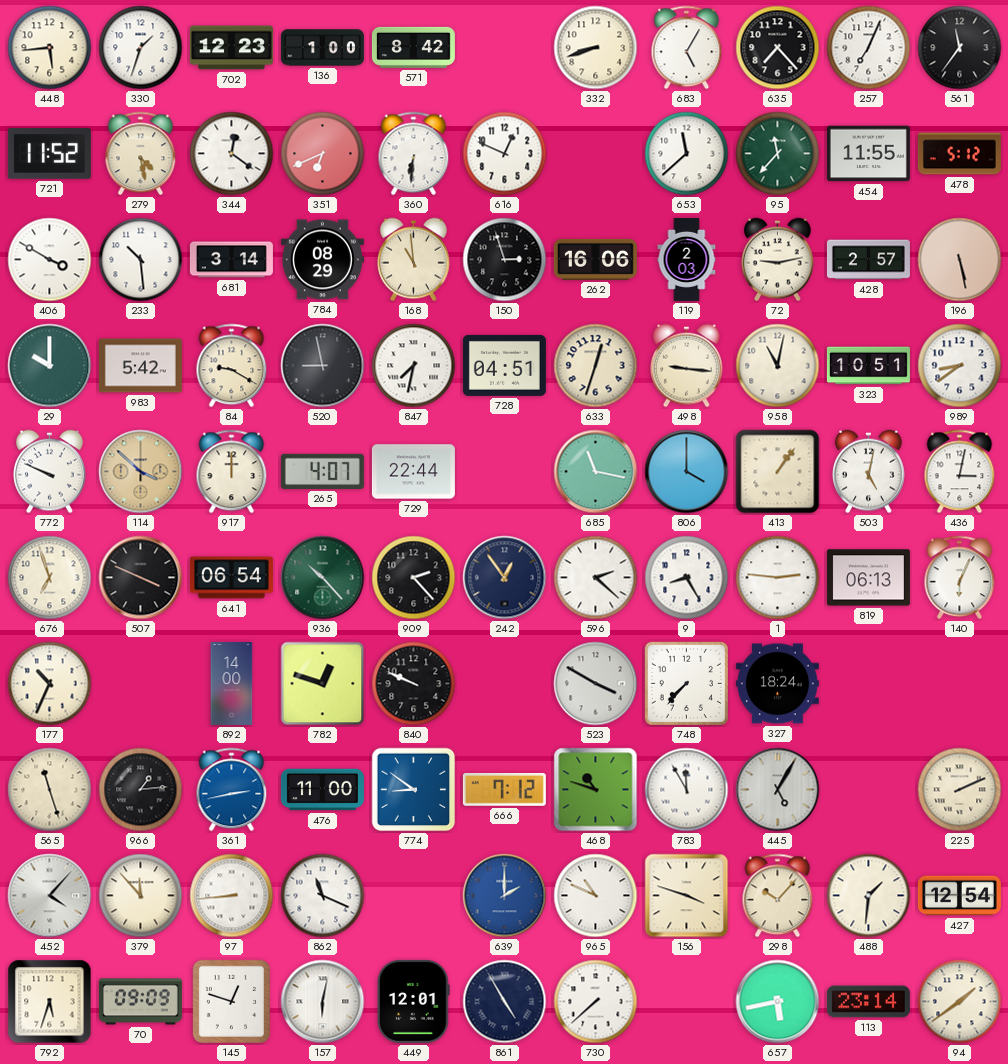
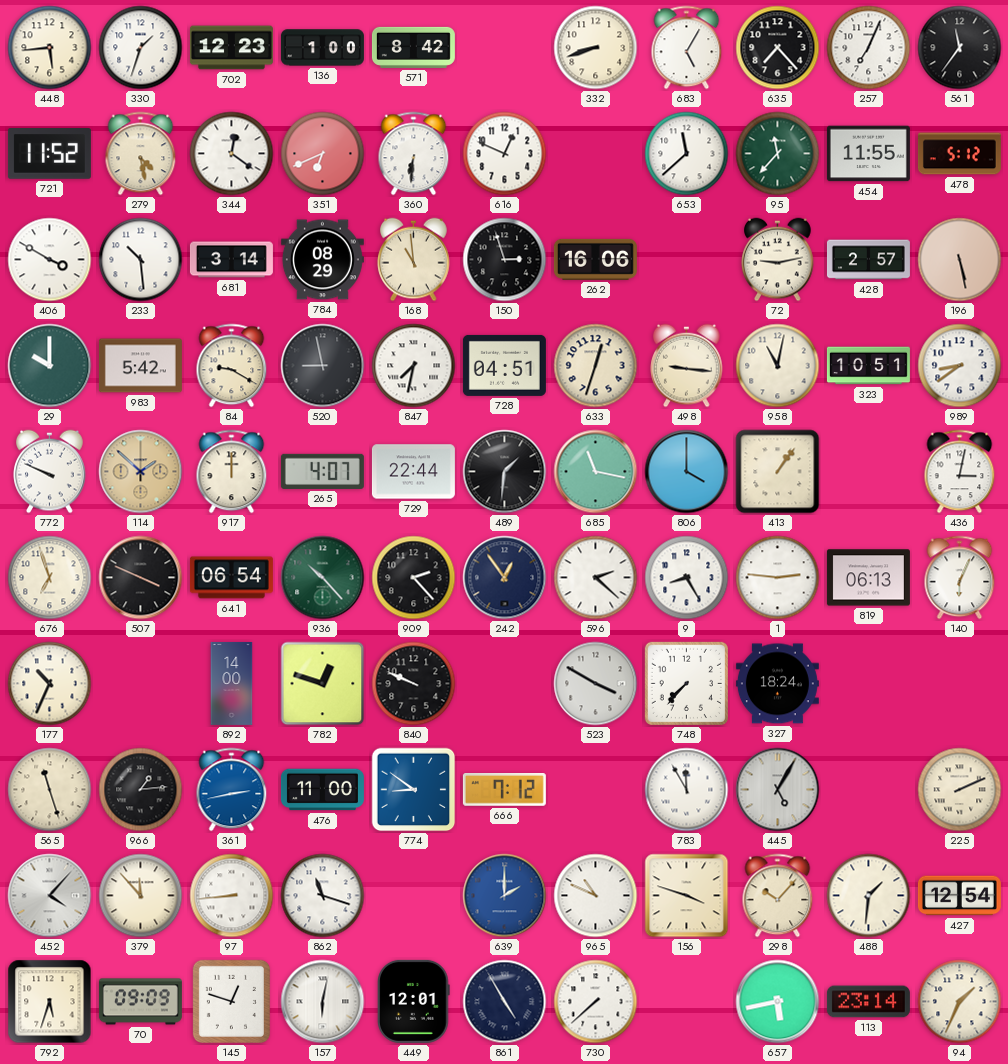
119: 2:03 -> none (687, 259)
114: 3:52 -> 1:52 (141, 472)
489: none -> 1:31 (505, 472)
503: 5:02 -> none (869, 472)
468: 10:48 -> none (596, 790)
862: 11:19 -> 11:18 (323, 896)
94: 1:39 -> 1:34 (960, 1002)
